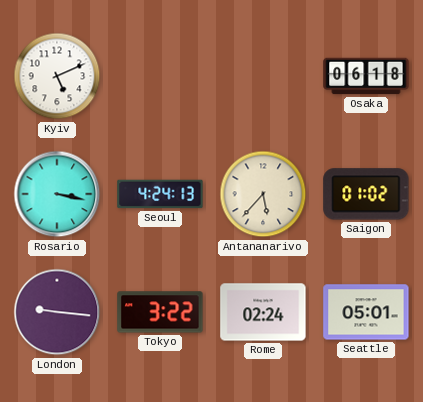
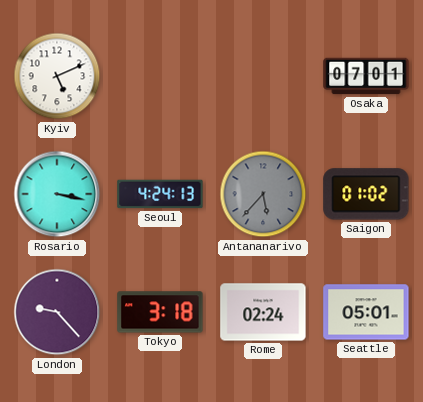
Osaka: 06:18 -> 07:01 (366, 76)
Antananarivo dial: cream -> grey (263, 194)
London: 9:16 -> 9:23 (57, 312)
Tokyo: 3:22 -> 3:18 (160, 312)
